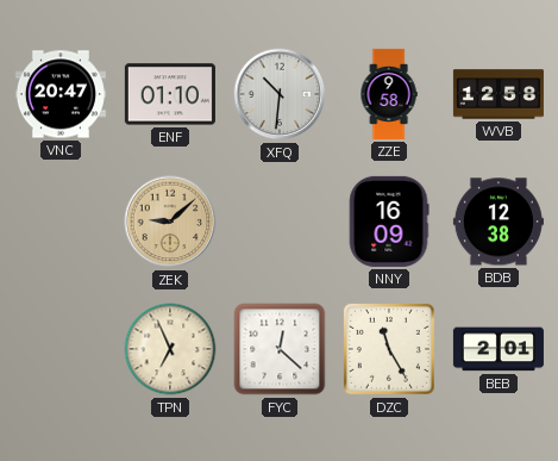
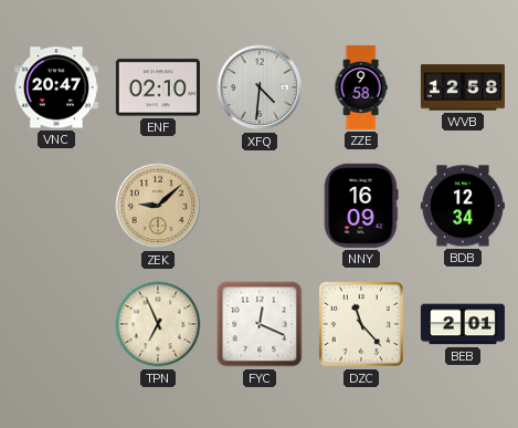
ENF: 01:10 -> 02:10 (158, 87)
XFQ: 10:31 -> 4:31 (260, 87)
BDB: 12:38 -> 12:34 (463, 206)
FYC: 12:22 -> 12:19 (260, 324)
DZC: 11:25 -> 11:23 (361, 324)
